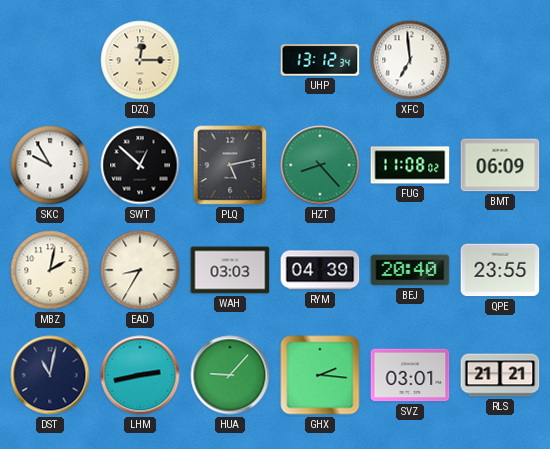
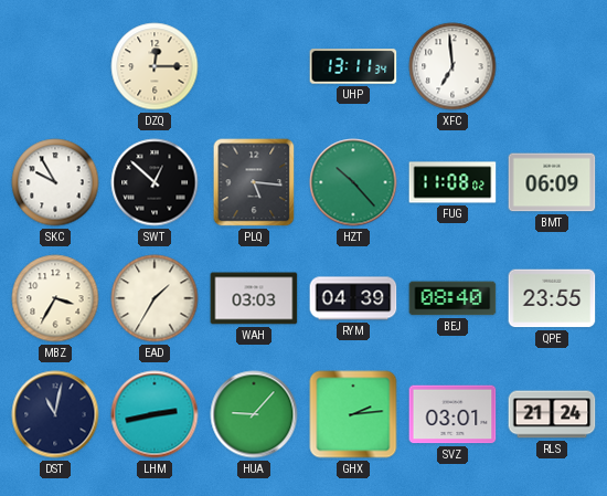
UHP: 13:12 -> 13:11 (353, 66)
PLQ: 5:13 -> 5:16 (254, 182)
HZT: 8:23 -> 10:23 (353, 182)
MBZ: 2:02 -> 3:35 (55, 298)
EAD: 8:35 -> 1:35 (155, 298)
BEJ: 20:40 -> 08:40 (452, 298)
GHX: 2:16 -> 2:14 (353, 414)
RLS: 21:21 -> 21:24 (552, 414)
